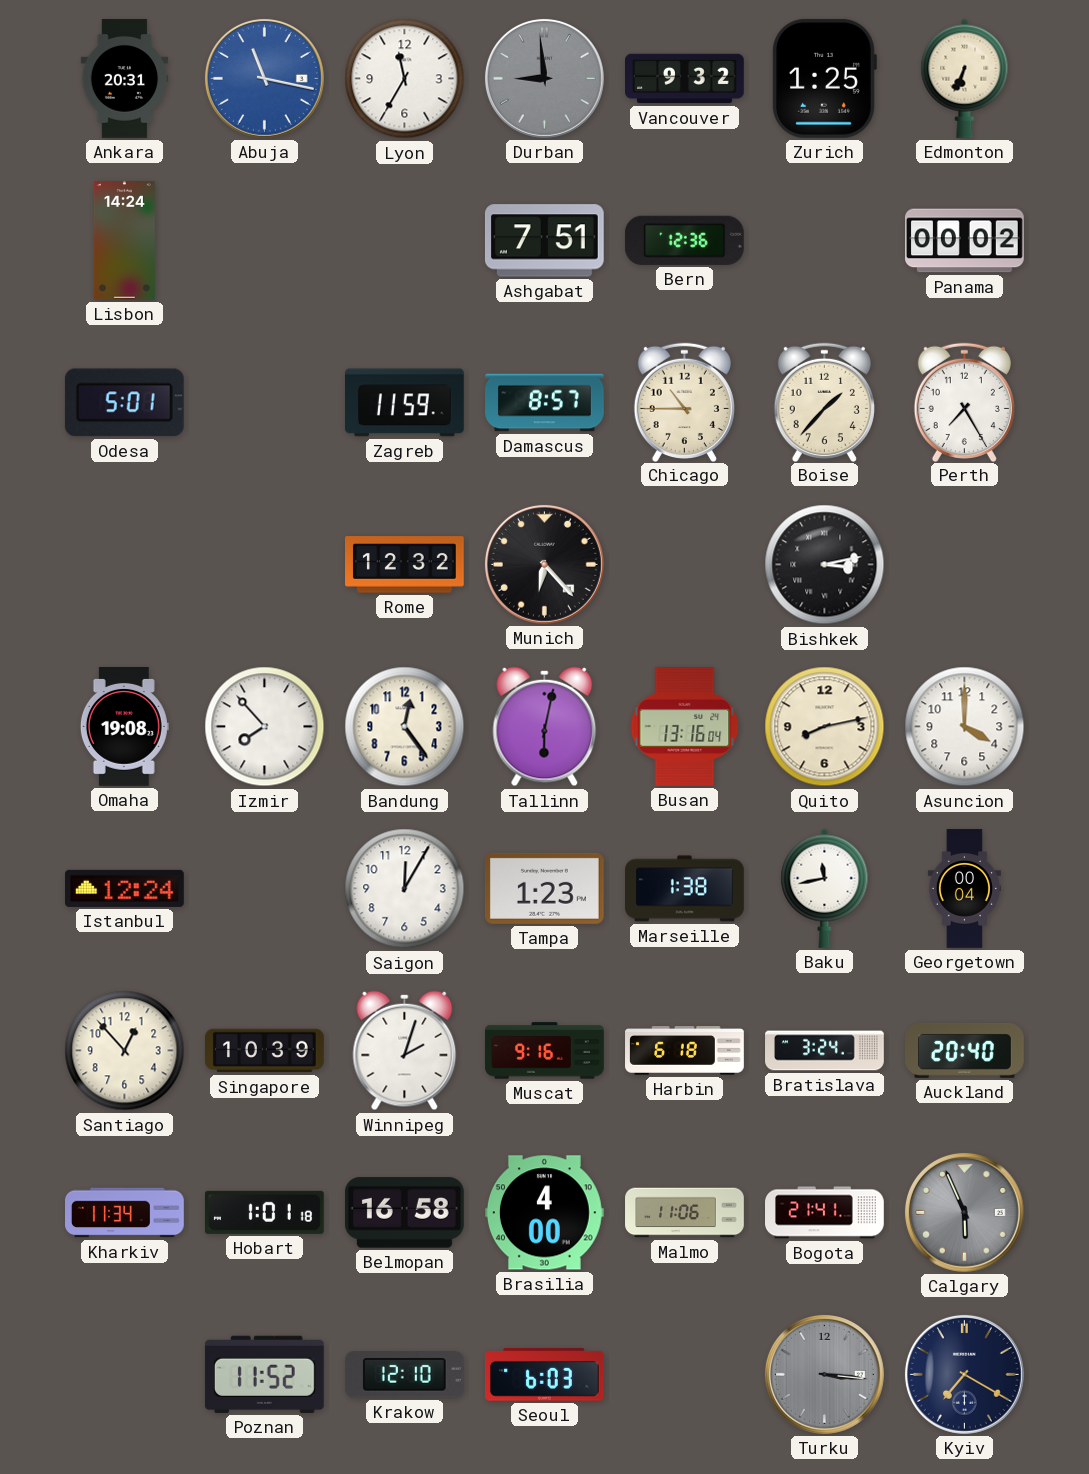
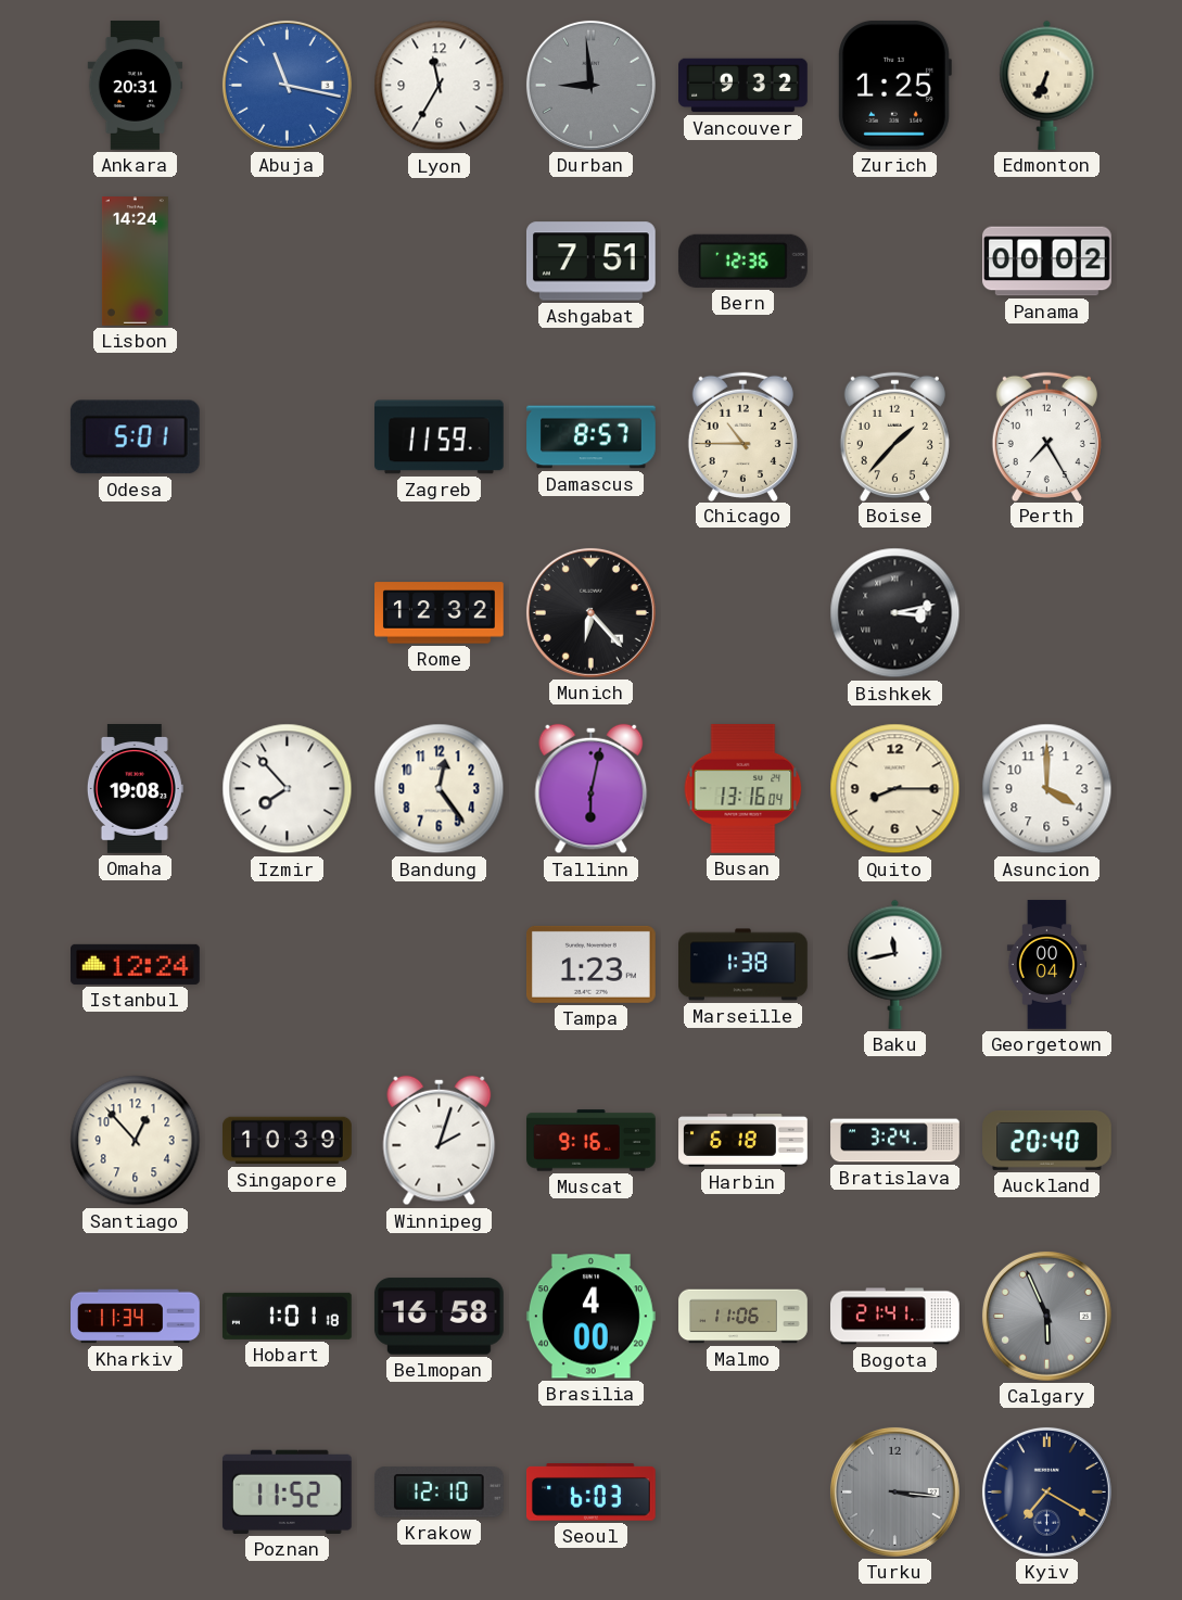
Quito: 8:13 -> 8:15 (895, 789)
Saigon: 12:05 -> none (405, 889)
